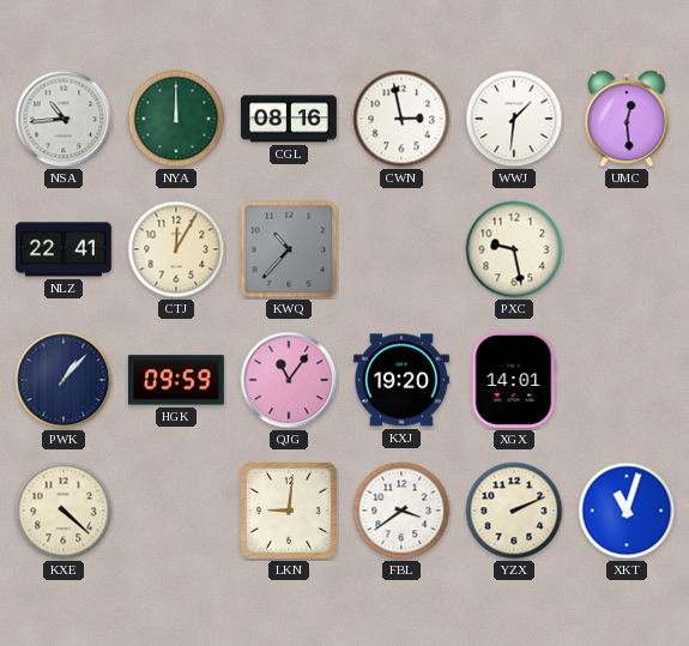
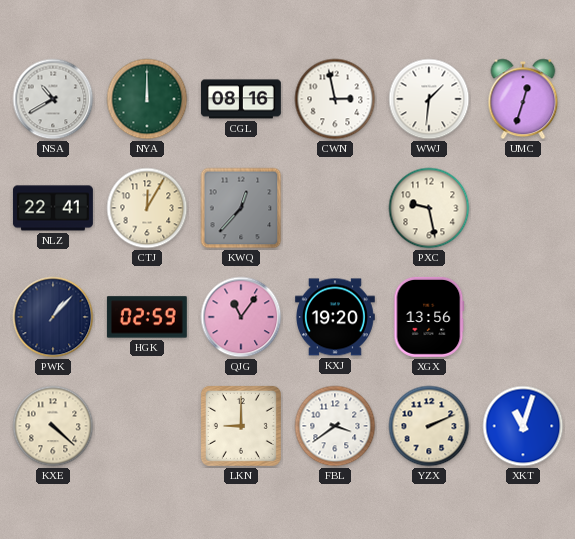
NSA: 10:44 -> 10:40 (53, 99)
UMC: 12:29 -> 12:33 (523, 99)
KWQ: 10:37 -> 12:37 (241, 208)
HGK: 09:59 -> 02:59 (147, 317)
XGX: 14:01 -> 13:56 (429, 317)
LKN: 9:01 -> 9:00 (241, 426)
